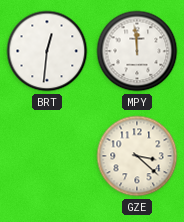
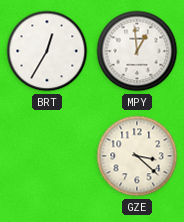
BRT: 12:31 -> 12:35 (47, 51)
MPY: 11:59 -> 12:59 (137, 51)
